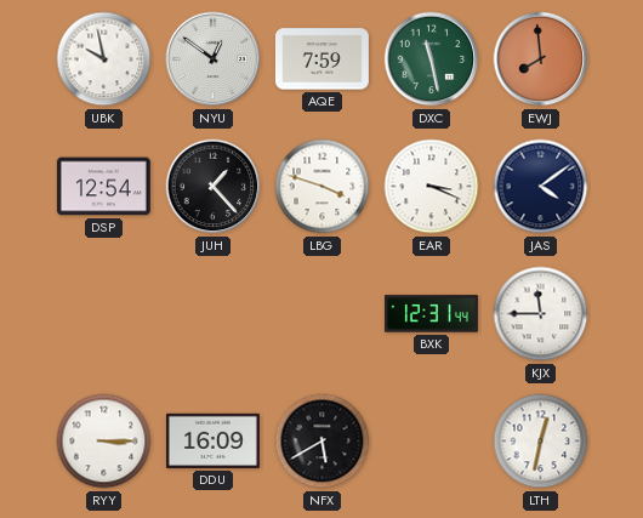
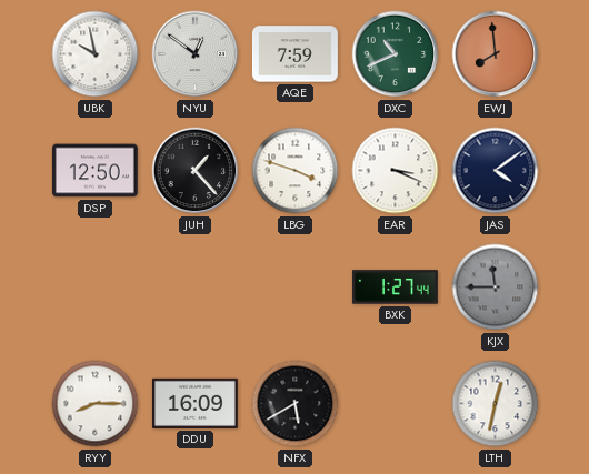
DXC: 11:28 -> 10:41 (396, 54)
DSP: 12:54 -> 12:50 (94, 171)
BXK: 12:31 -> 1:27 (395, 288)
KJX dial: white -> grey (496, 288)
RYY: 3:15 -> 8:15 (96, 404)
